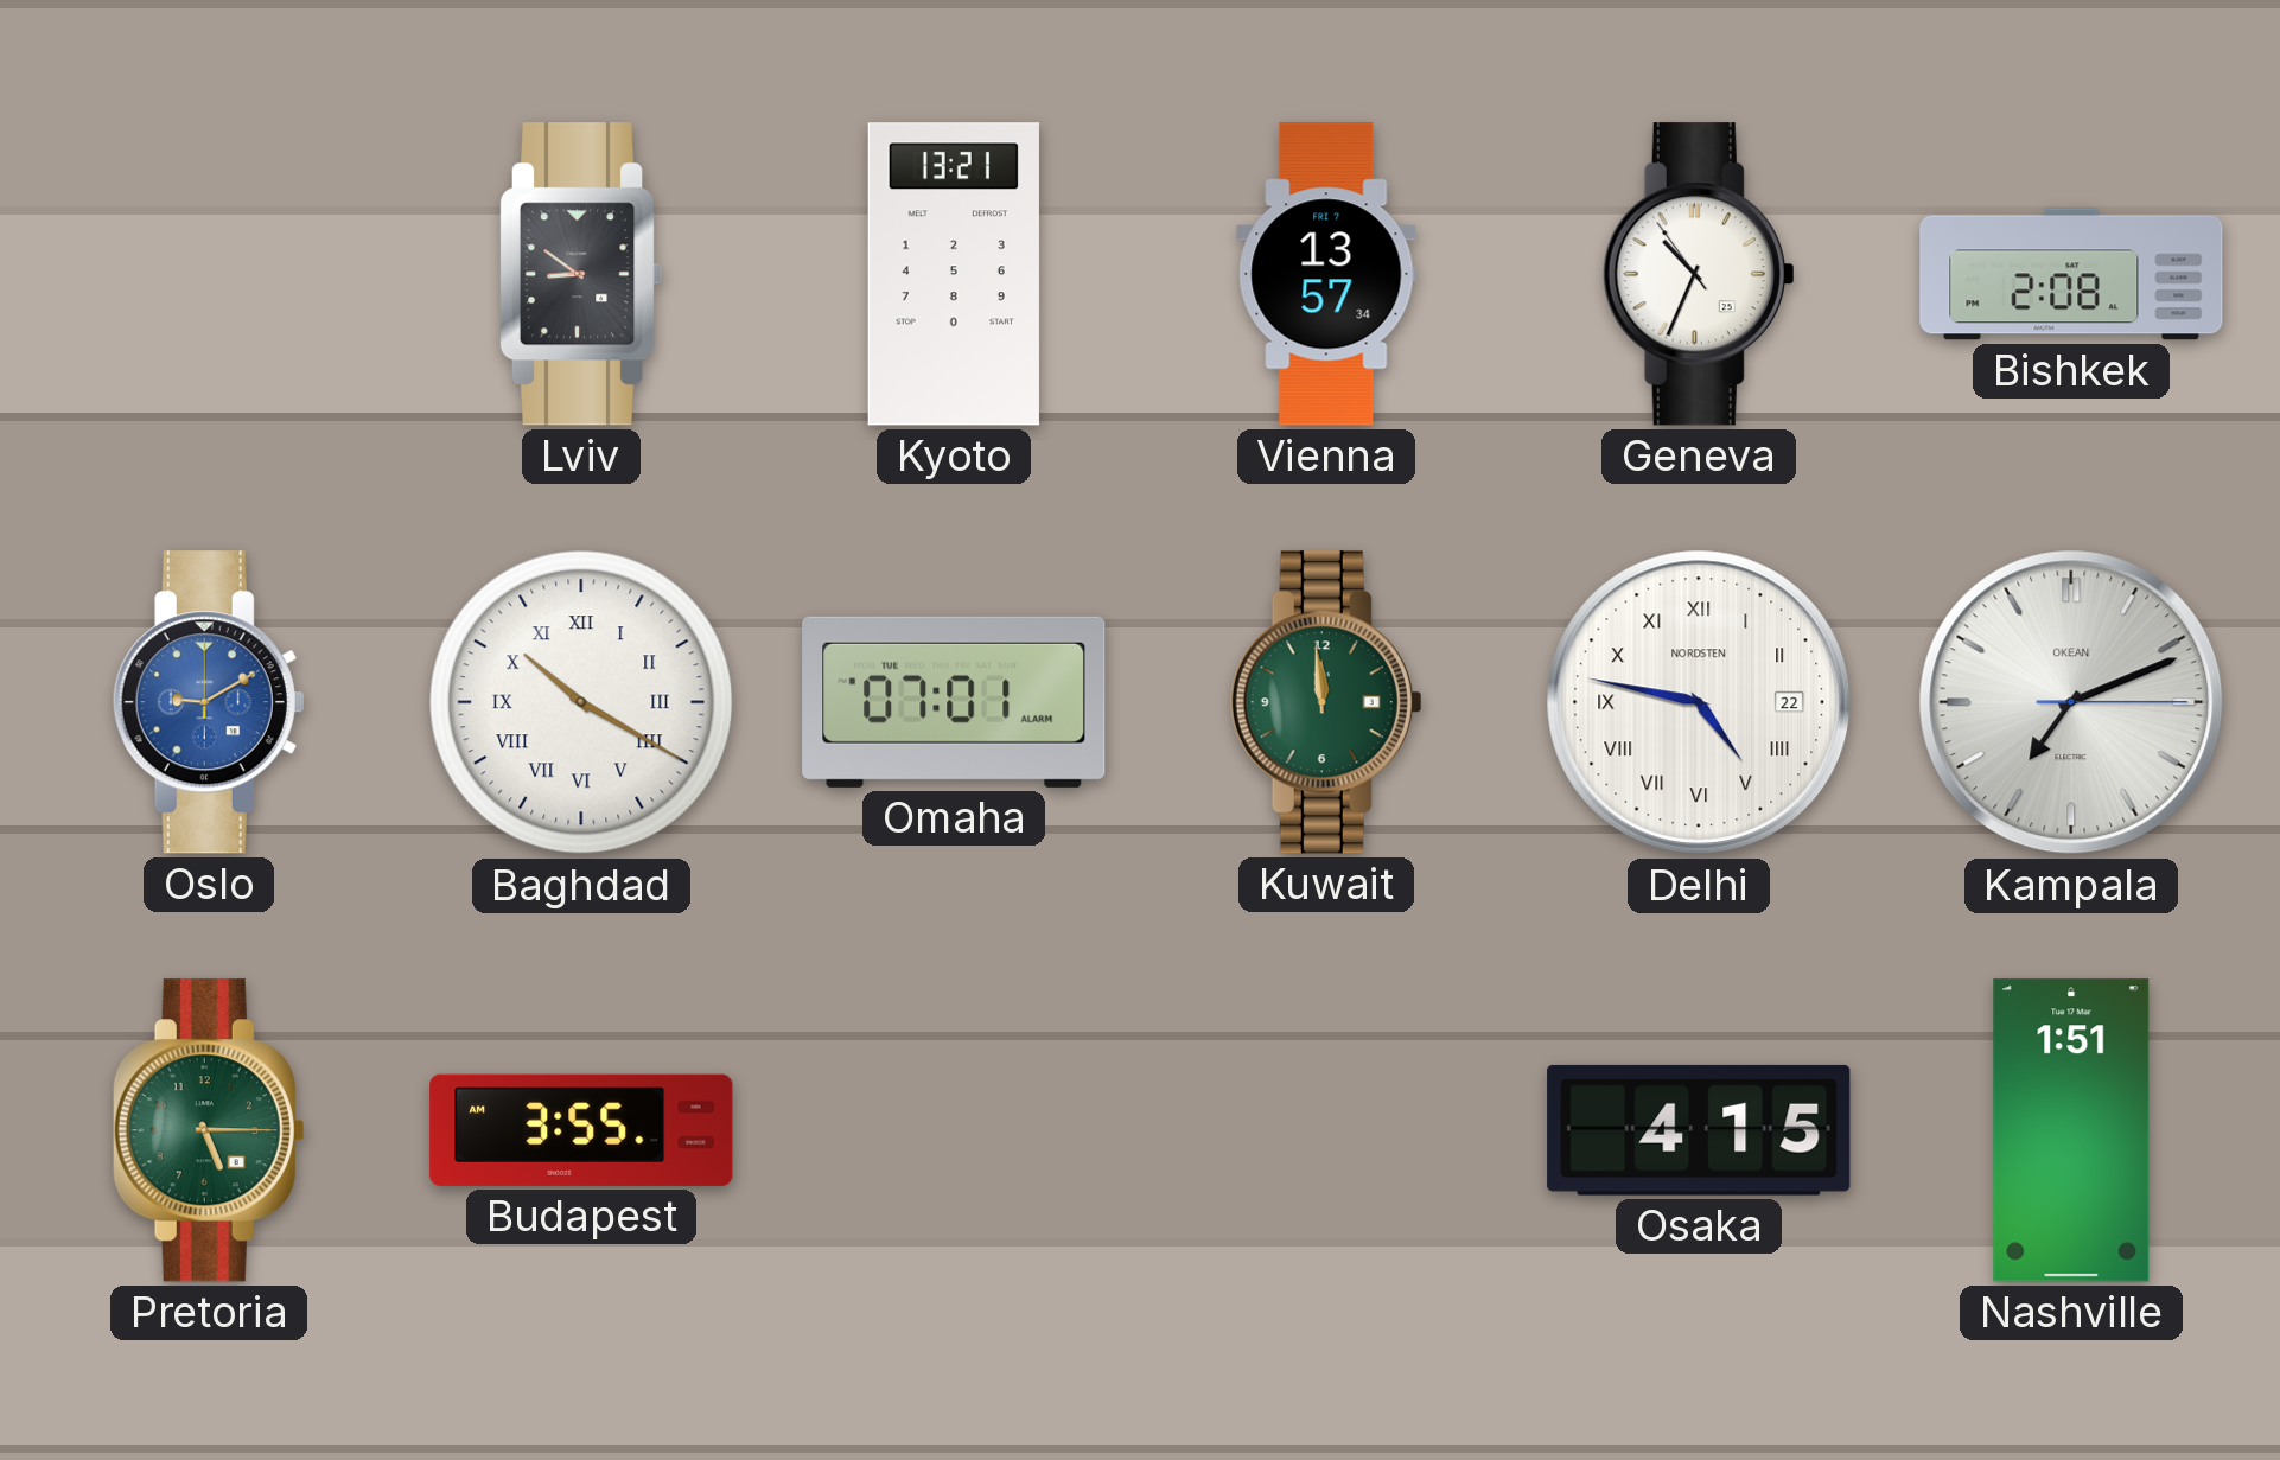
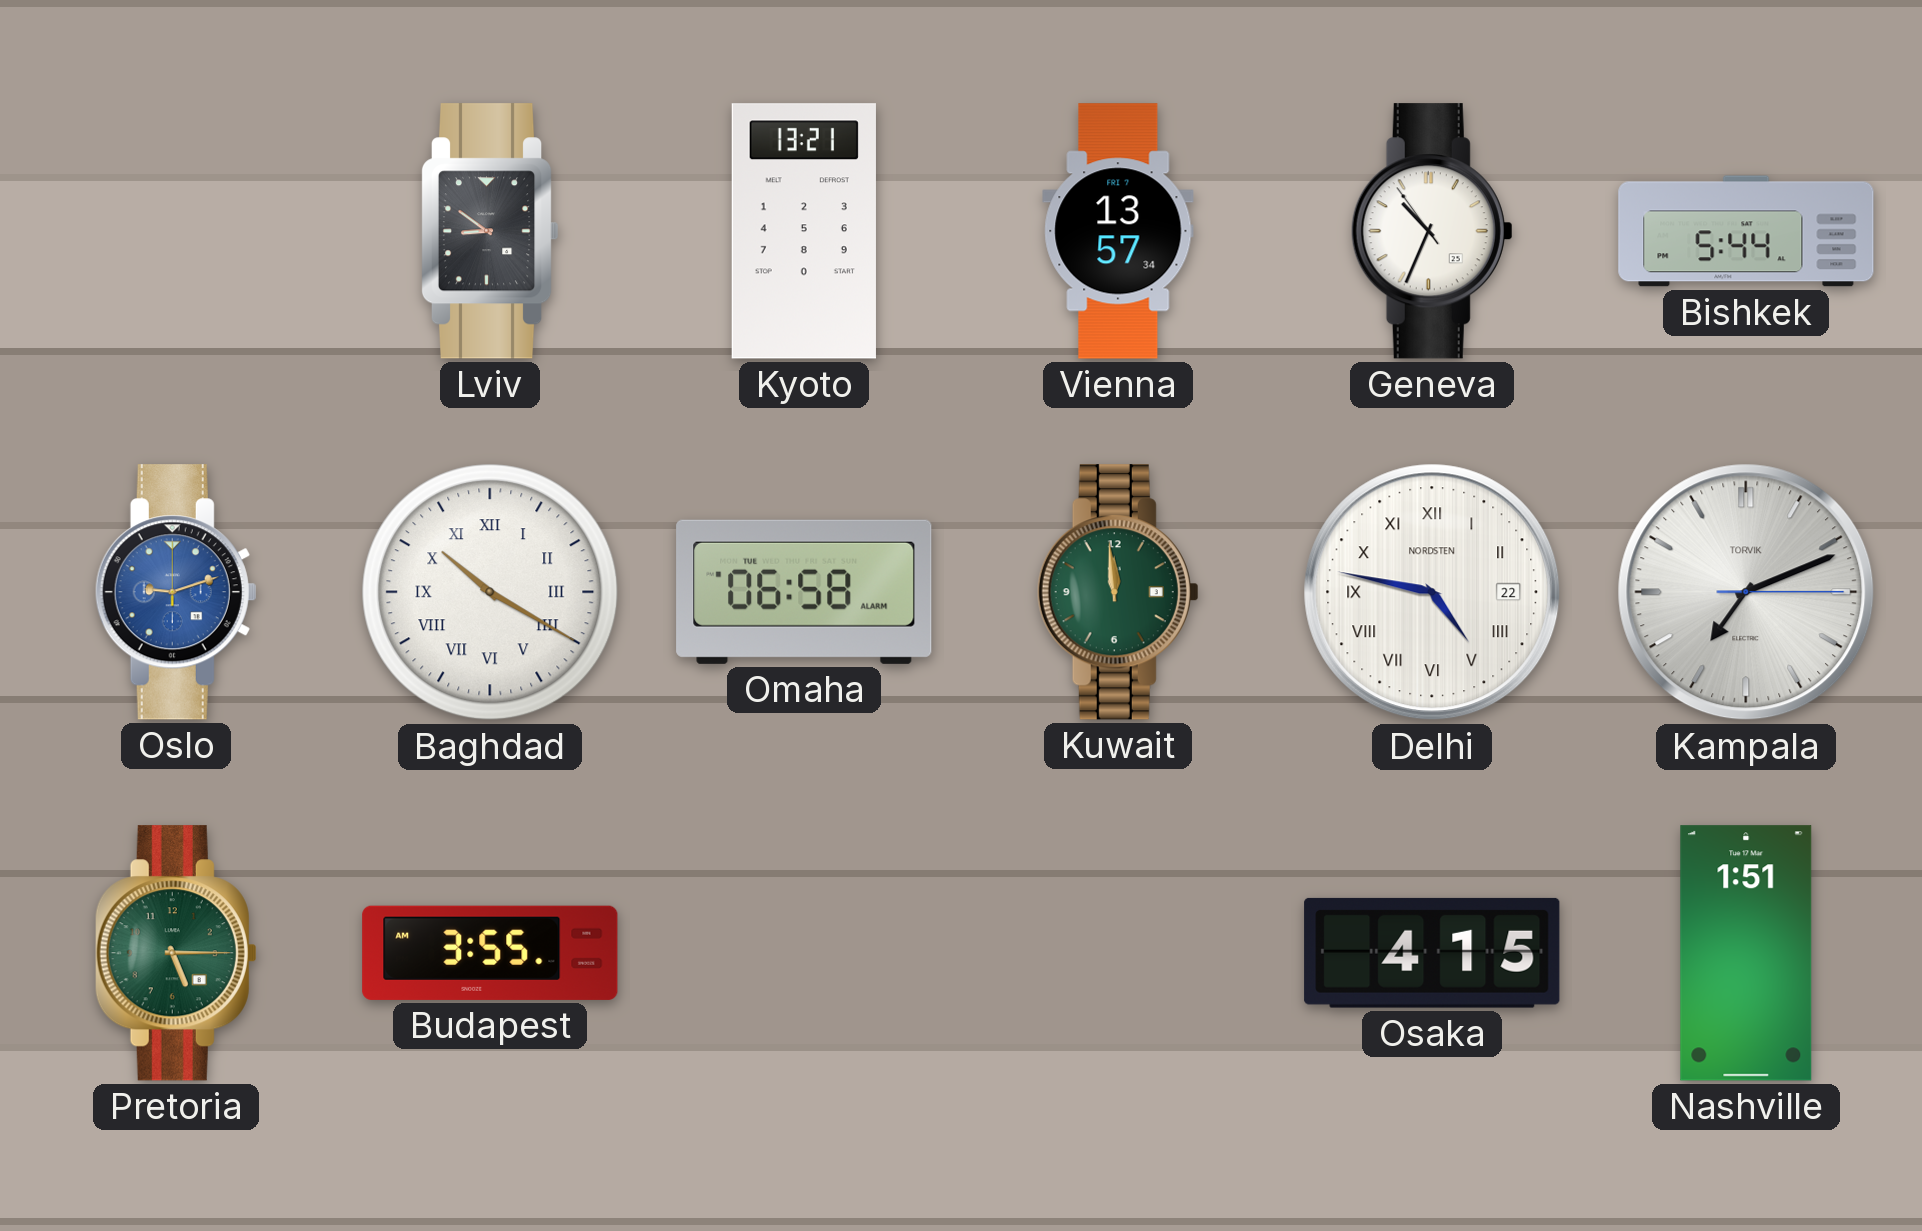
Bishkek: 2:08 -> 5:44 (1746, 231)
Oslo: 9:10 -> 9:12 (176, 592)
Omaha: 07:01 -> 06:58 (804, 592)
Kampala brand: OKEAN -> TORVIK (1746, 592)
